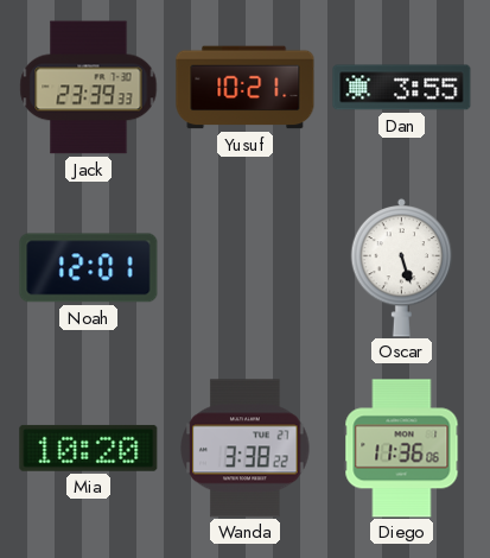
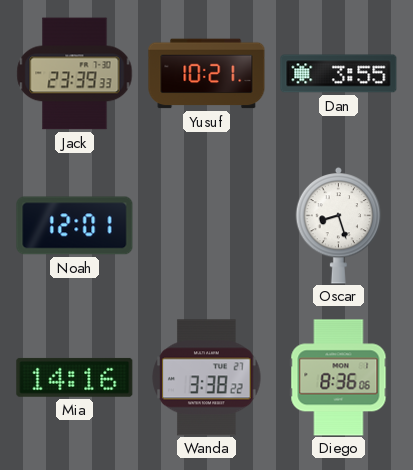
Oscar: 5:27 -> 8:27 (339, 225)
Mia: 10:20 -> 14:16 (75, 377)
Diego: 11:36 -> 8:36 (339, 378)
